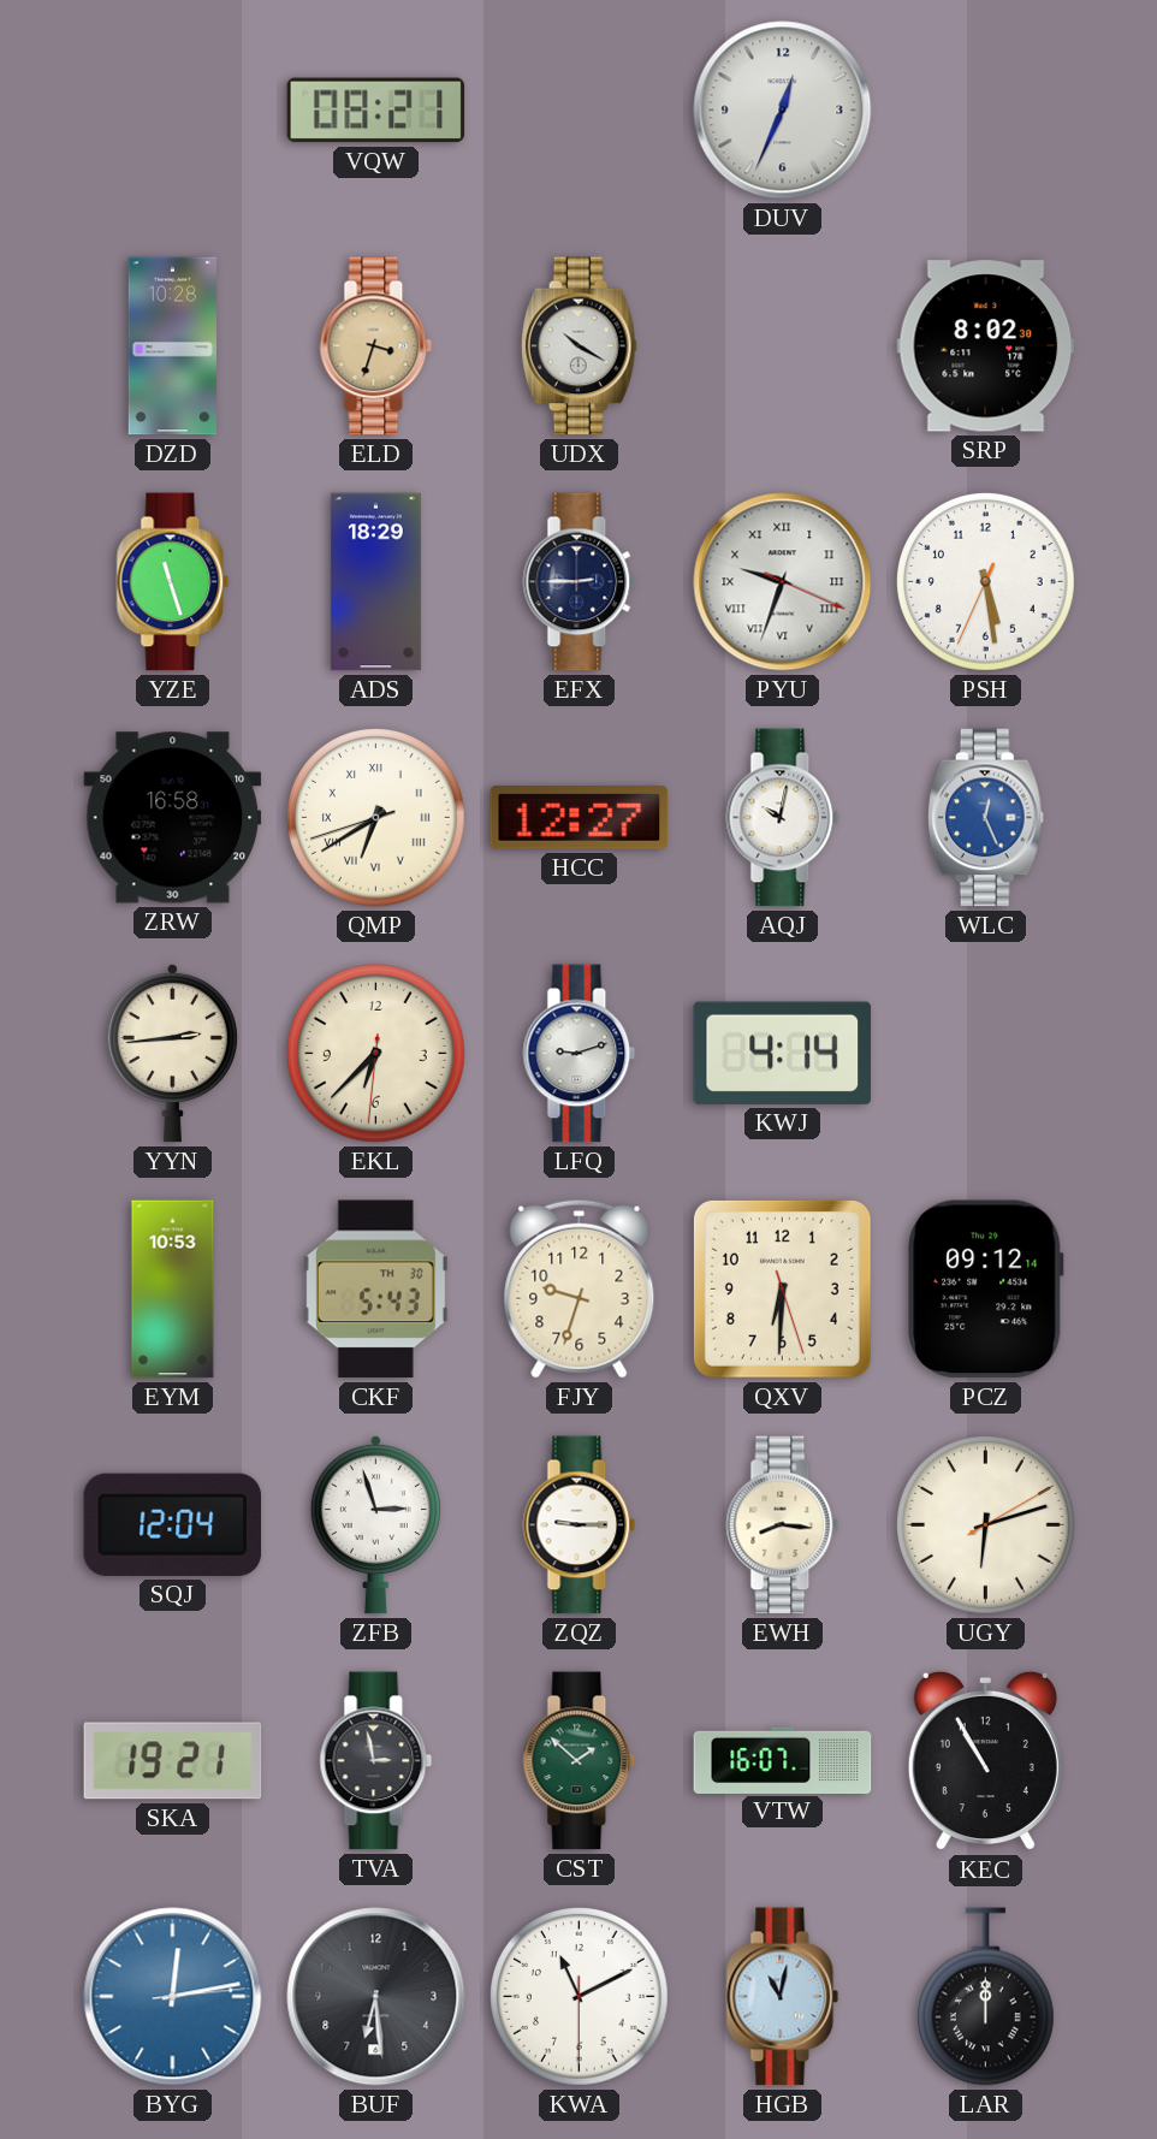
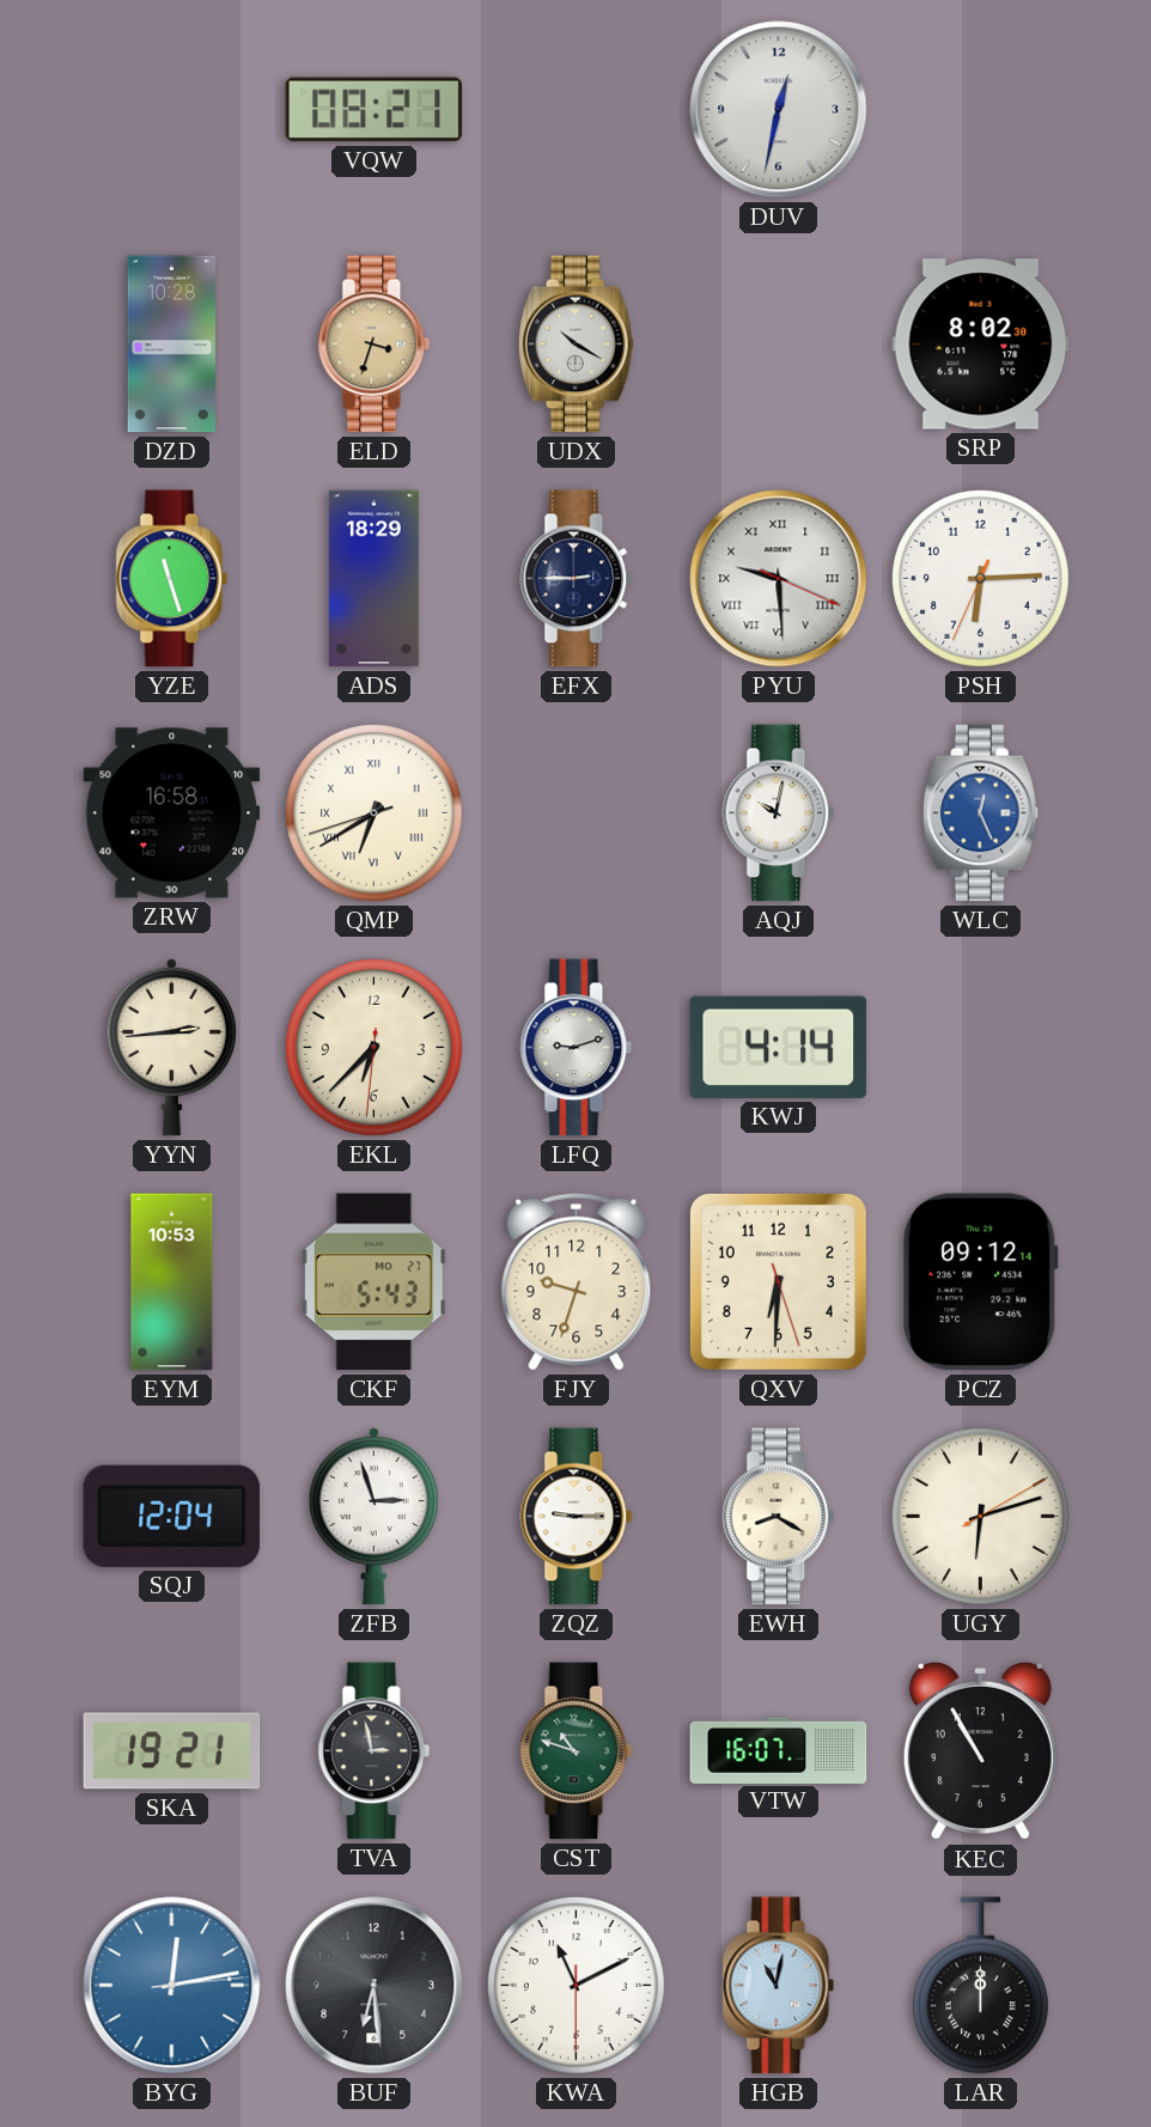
DUV: 12:34 -> 12:32 (779, 110)
PYU: 9:33 -> 9:29 (779, 579)
PSH: 5:28 -> 6:14 (981, 579)
HCC: 12:27 -> none (580, 818)
CKF date: TH 30 -> MO 27 (373, 1282)
EWH: 8:16 -> 8:20 (779, 1517)
CST: 1:52 -> 10:48 (577, 1751)
